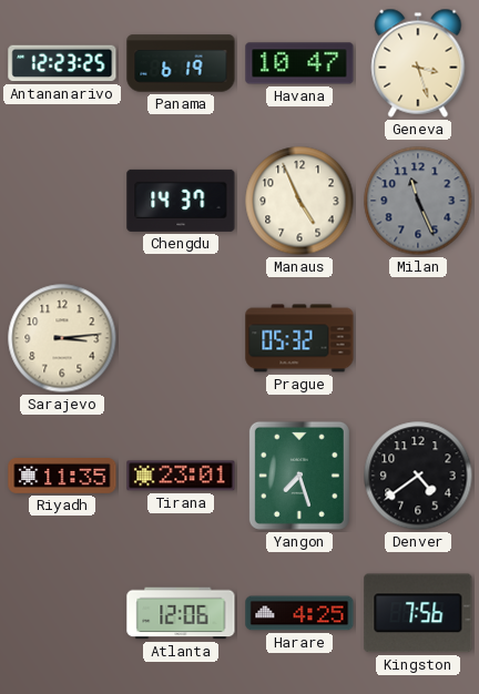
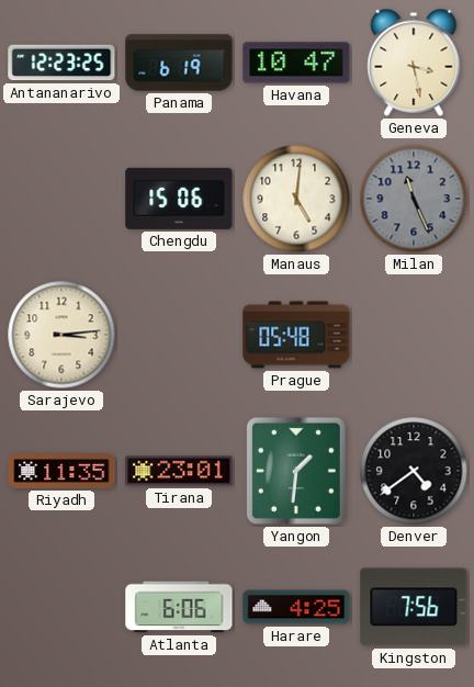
Geneva: 3:27 -> 3:28 (414, 63)
Chengdu: 14:37 -> 15:06 (179, 199)
Manaus: 4:56 -> 5:01 (296, 199)
Prague: 05:32 -> 05:48 (296, 335)
Yangon: 7:27 -> 1:31 (296, 471)
Atlanta: 12:06 -> 6:06 (179, 607)
